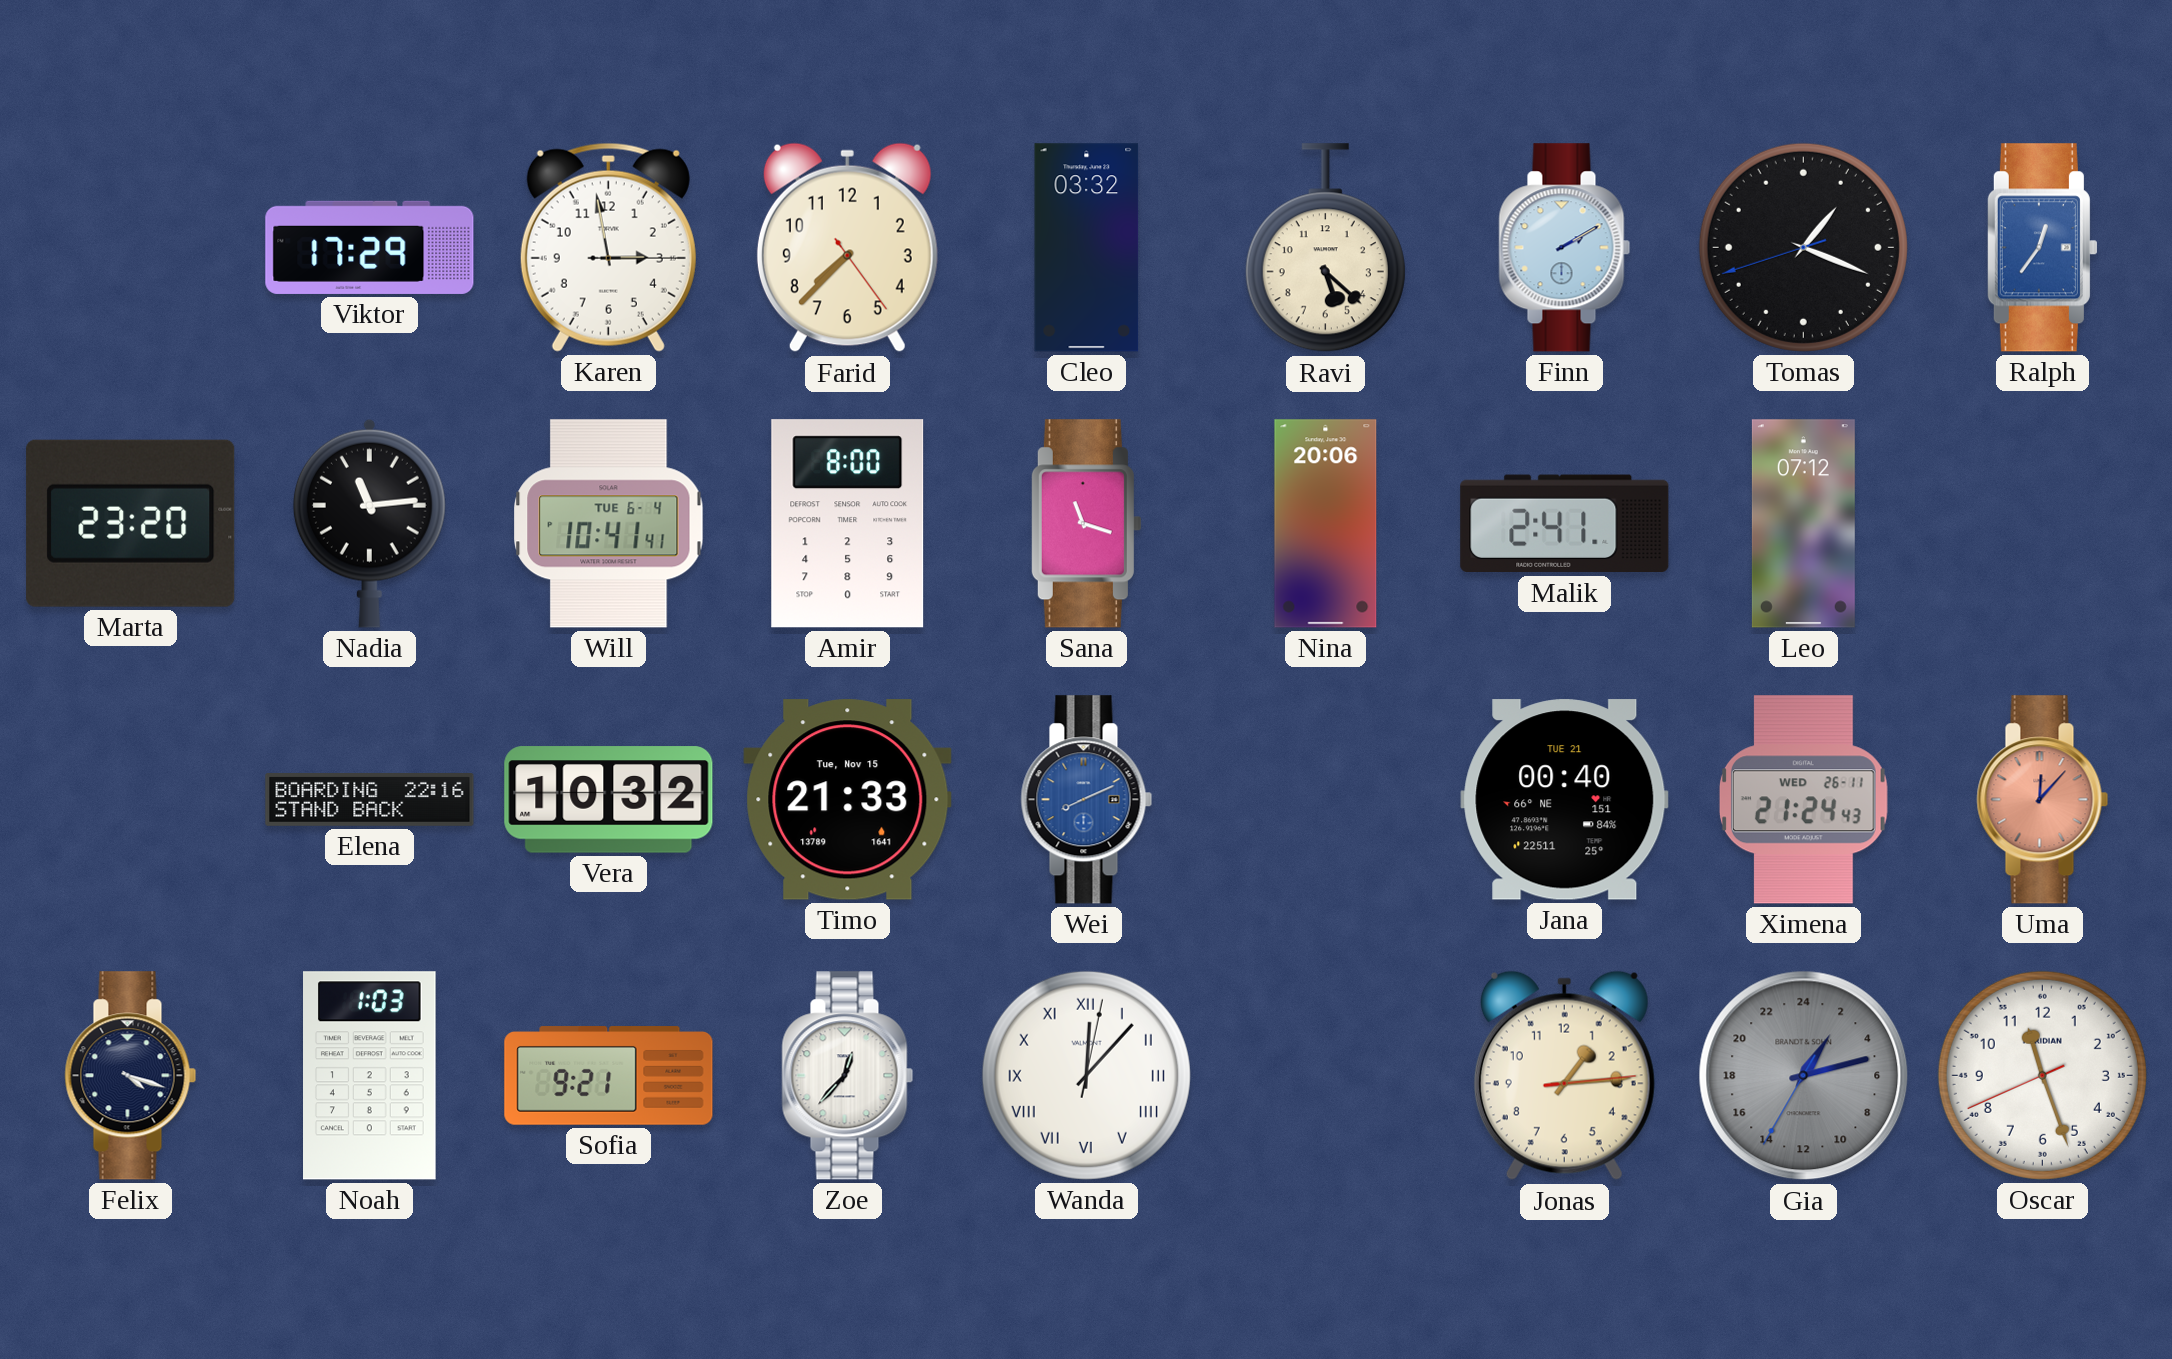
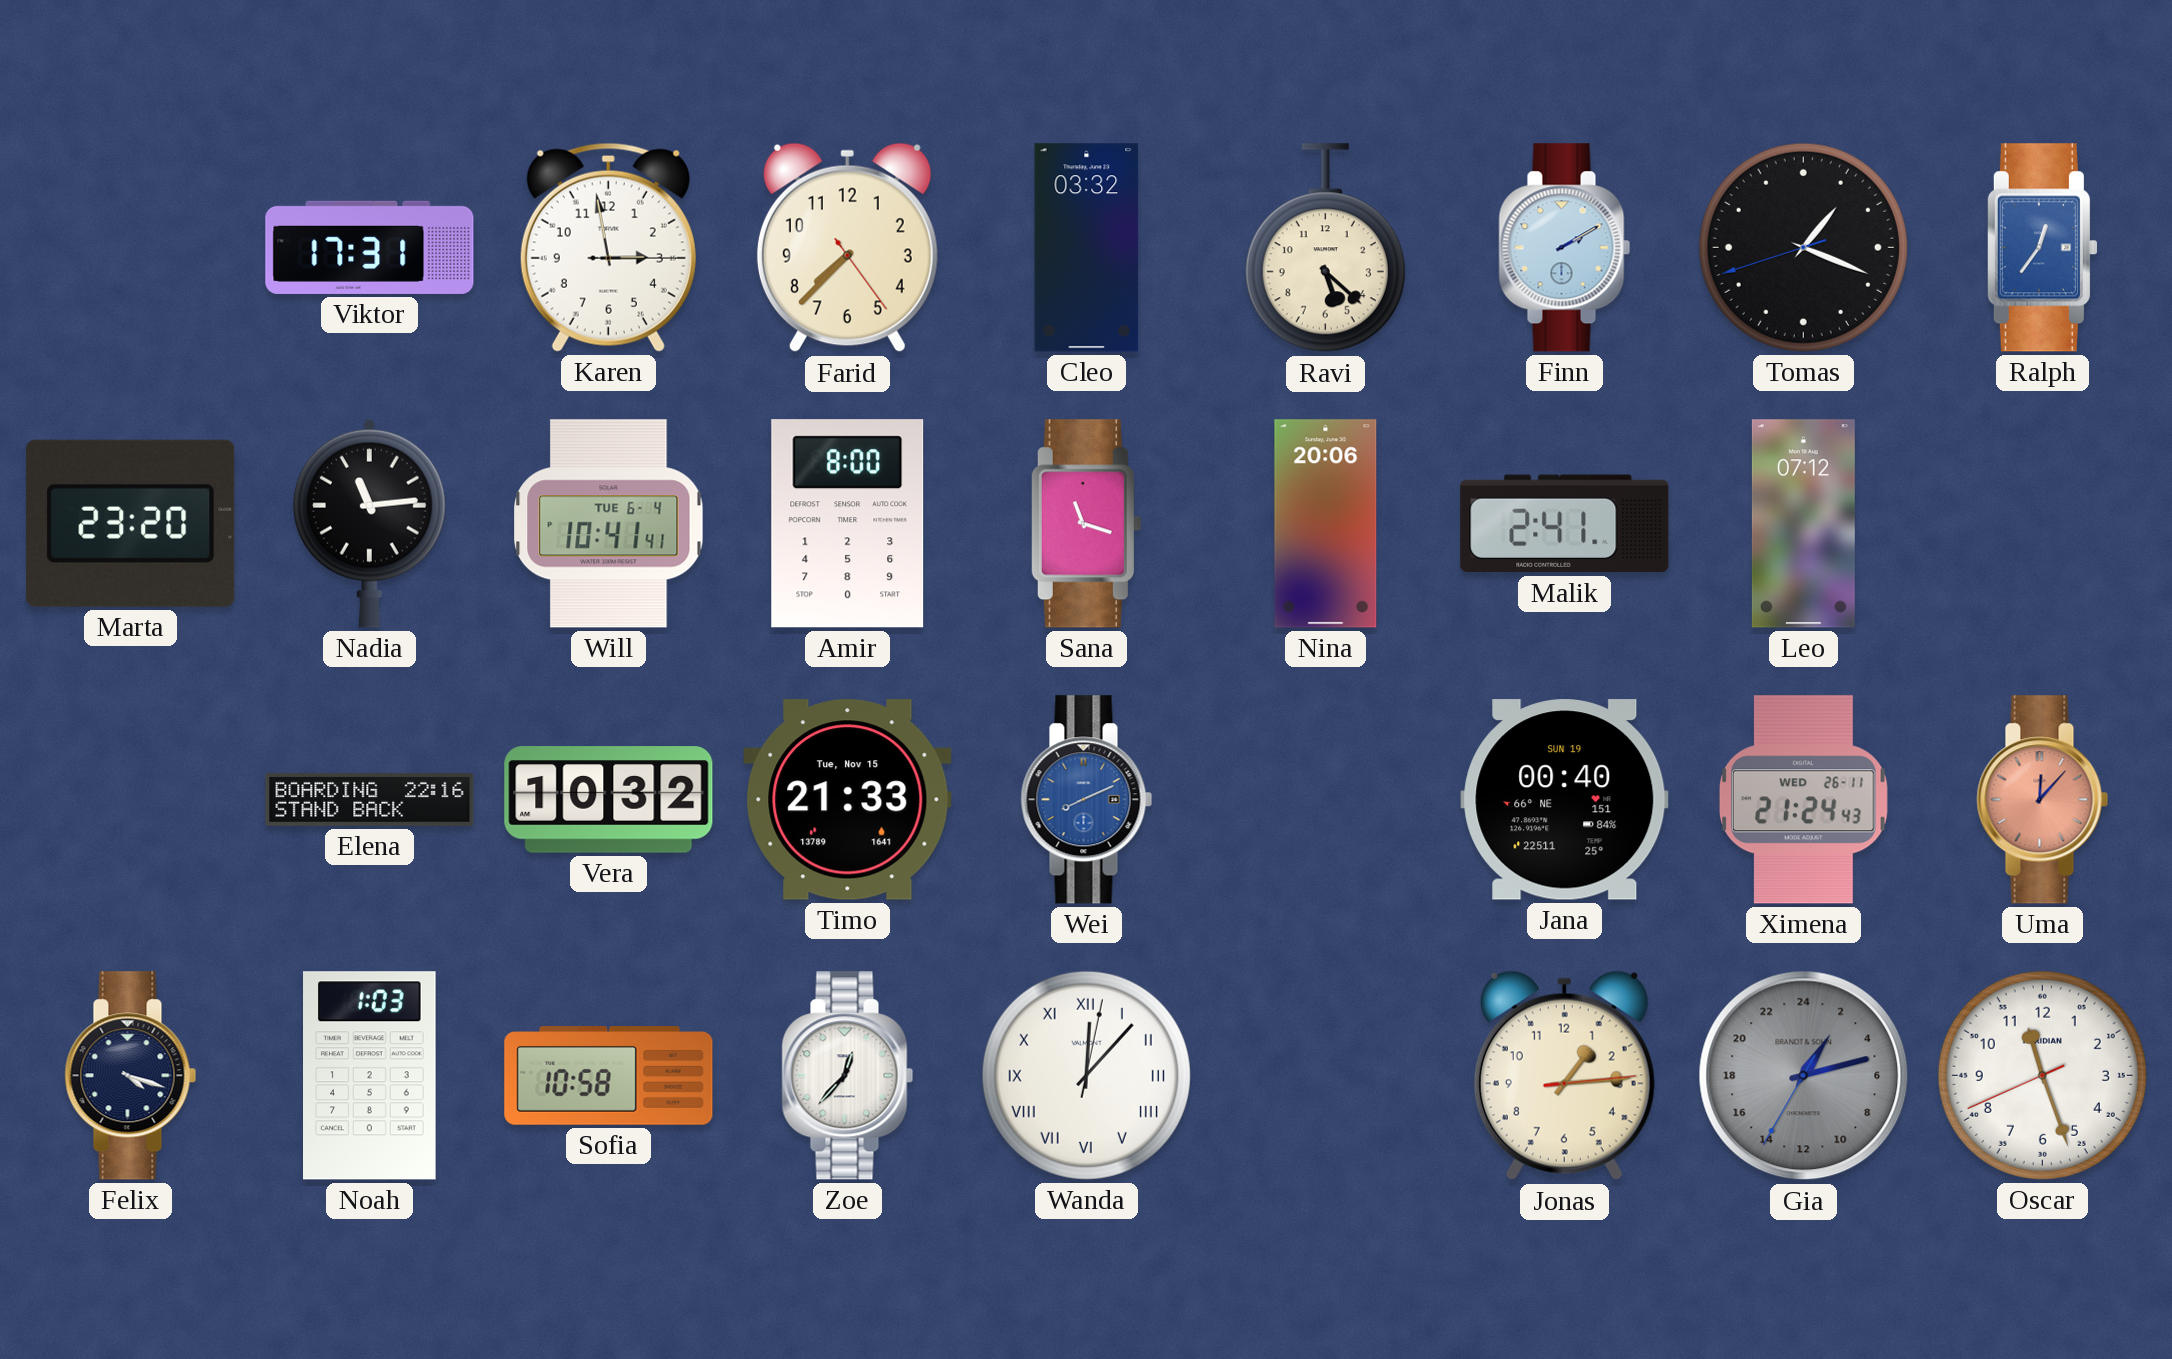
Viktor: 17:29 -> 17:31 (370, 247)
Jana date: TUE 21 -> SUN 19 (1565, 800)
Sofia: 9:21 -> 10:58 (609, 1076)
